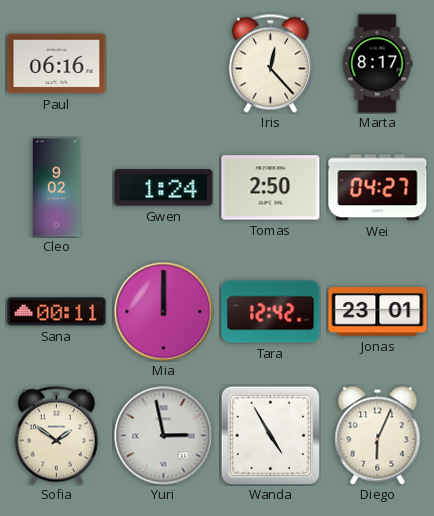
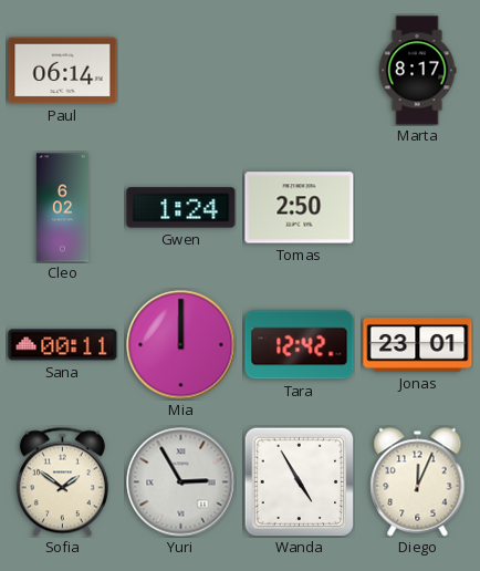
Paul: 06:16 -> 06:14 (63, 71)
Iris: 12:23 -> none (270, 63)
Cleo: 9:02 -> 6:02 (62, 208)
Wei: 04:27 -> none (378, 188)
Yuri: 2:58 -> 2:55 (181, 482)
Diego: 6:04 -> 12:04 (418, 482)
